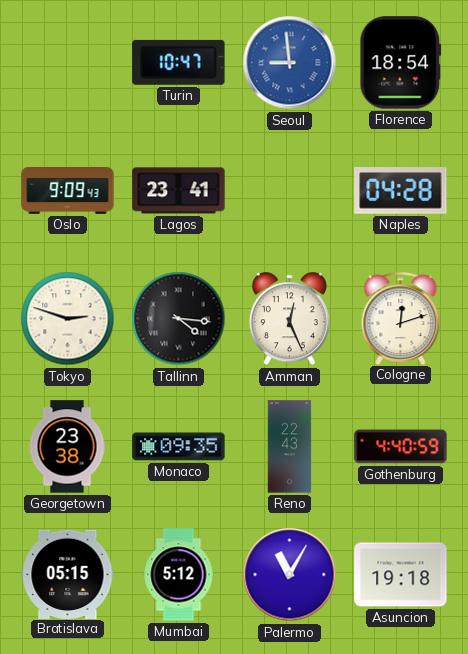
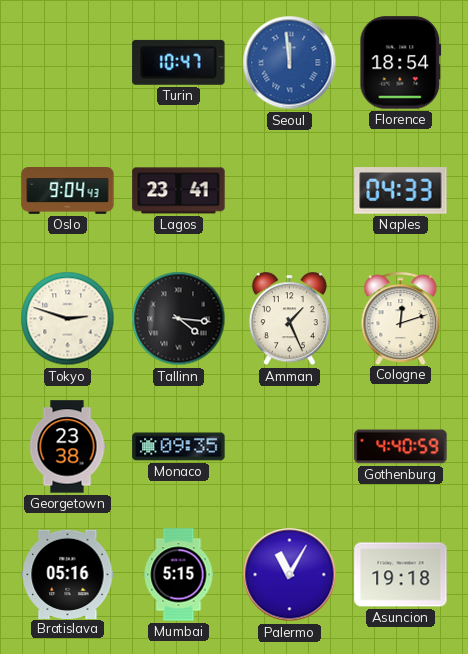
Seoul: 8:59 -> 11:59 (290, 63)
Oslo: 9:09 -> 9:04 (68, 191)
Naples: 04:28 -> 04:33 (401, 191)
Amman: 12:26 -> 1:26 (289, 319)
Reno: 22:43 -> none (290, 447)
Bratislava: 05:15 -> 05:16 (68, 574)
Mumbai: 5:12 -> 5:15 (179, 575)
